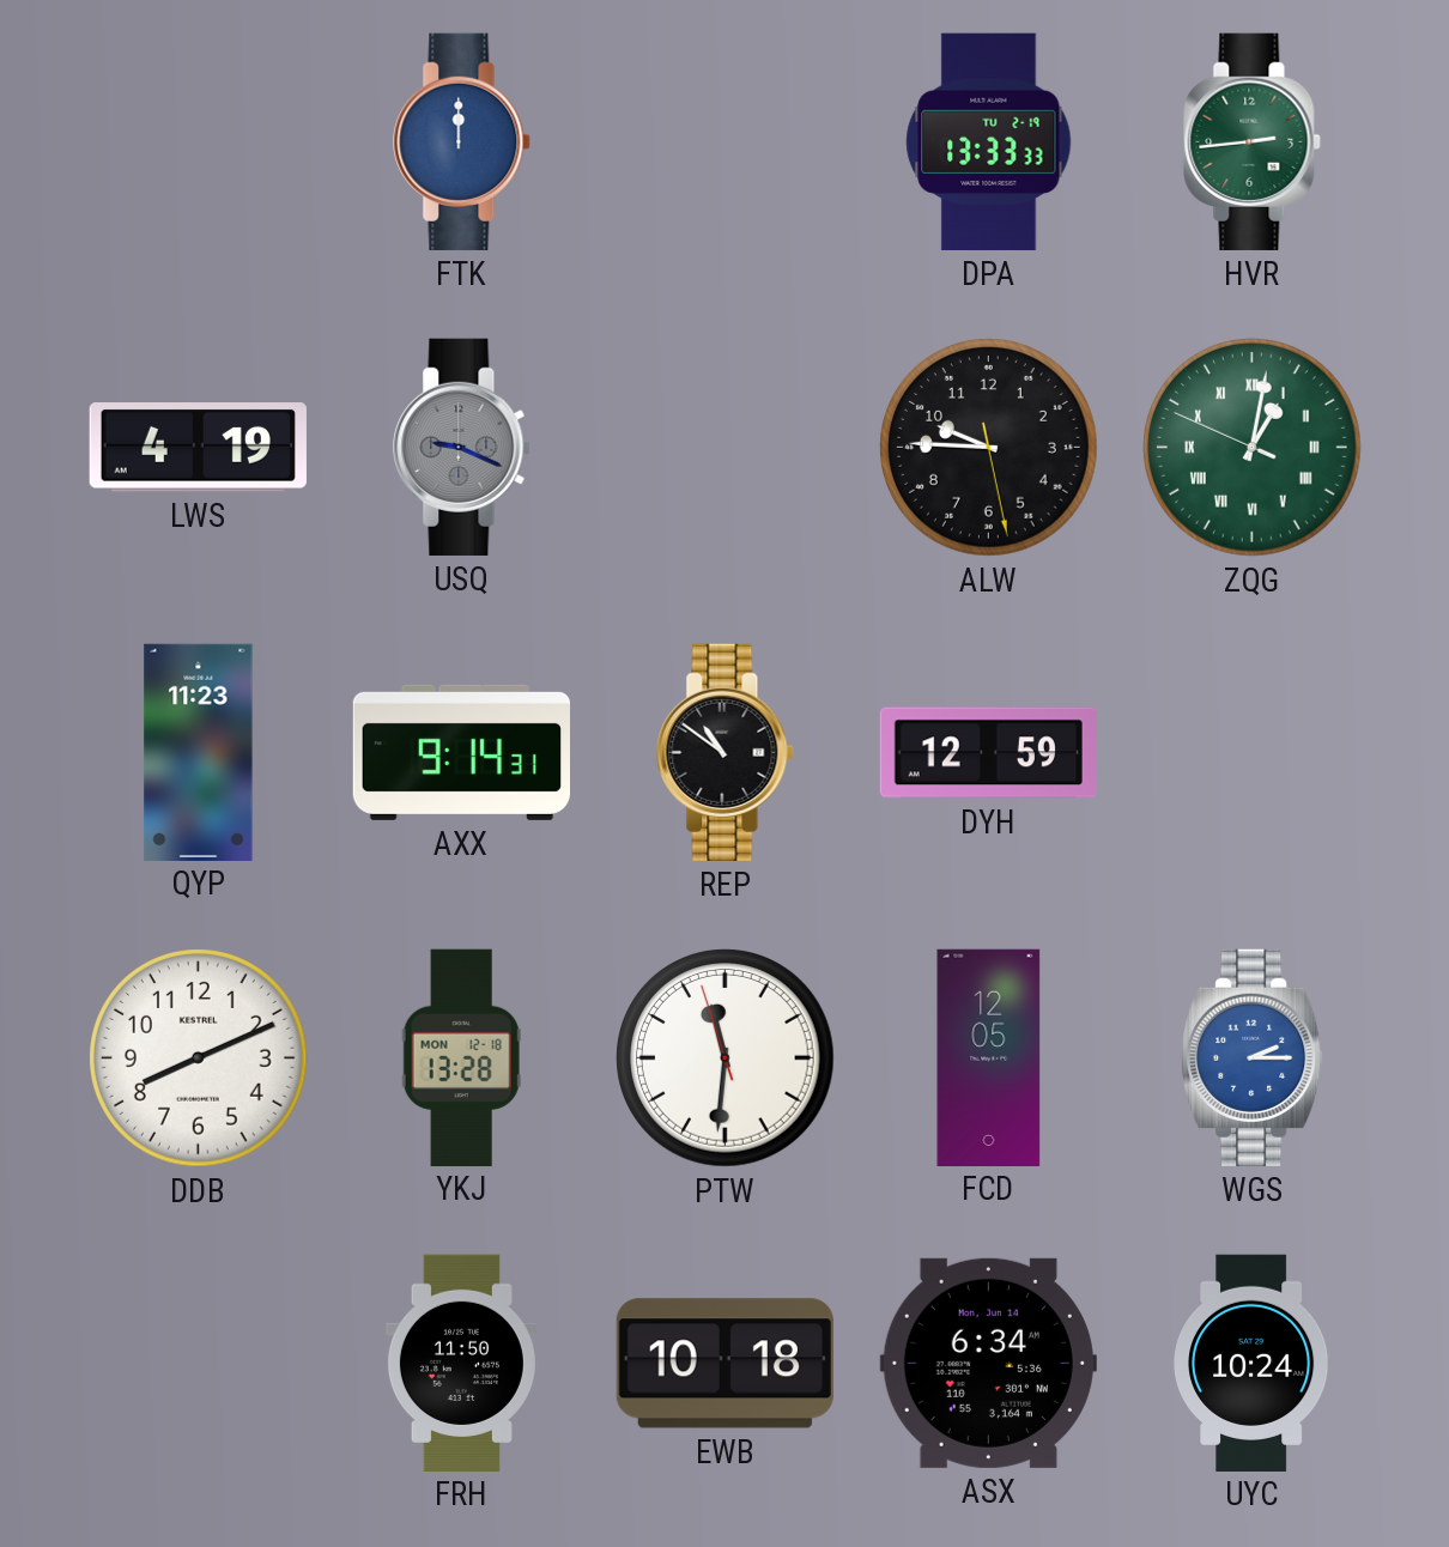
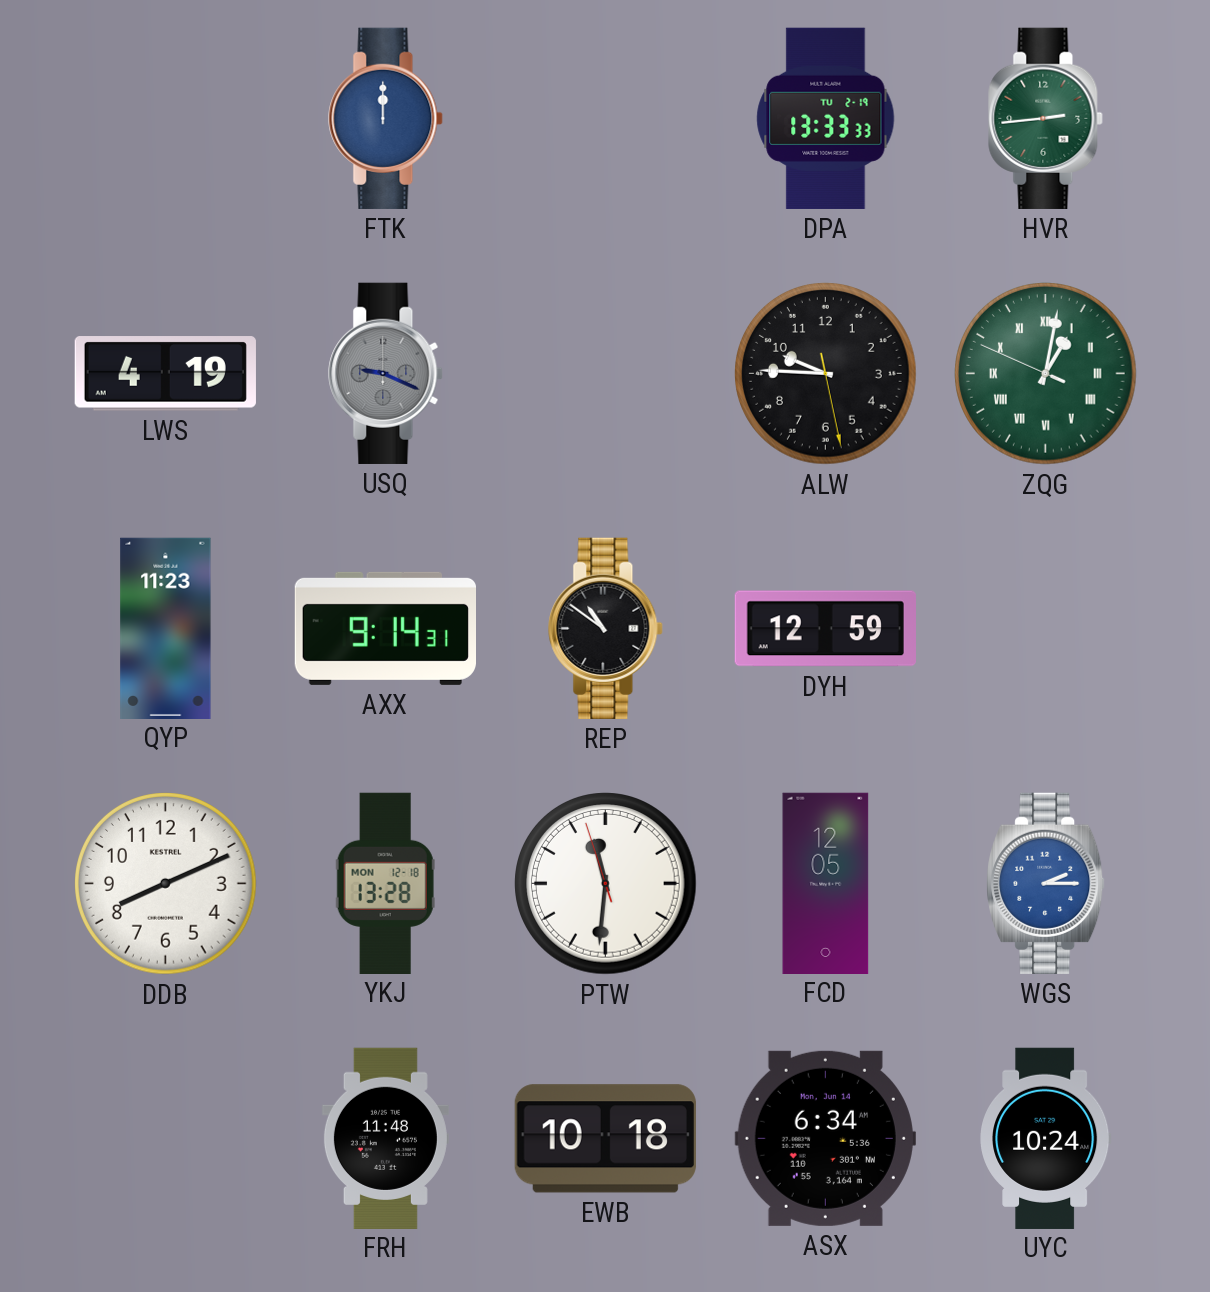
FRH: 11:50 -> 11:48 (385, 1138)
